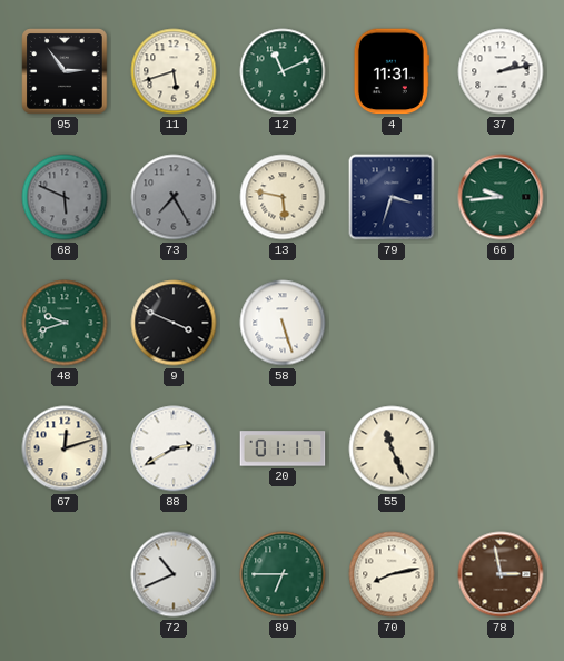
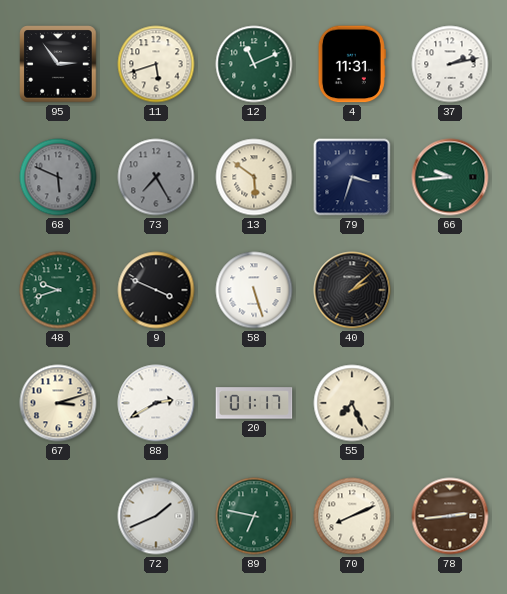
13: 5:47 -> 5:51 (254, 177)
40: none -> 2:08 (352, 290)
67: 12:12 -> 3:12 (58, 403)
55: 11:26 -> 7:26 (352, 403)
72: 10:41 -> 1:41 (156, 516)
89: 6:45 -> 6:47 (254, 516)
70: 8:13 -> 8:11 (352, 516)
78: 2:58 -> 2:44 (450, 516)
